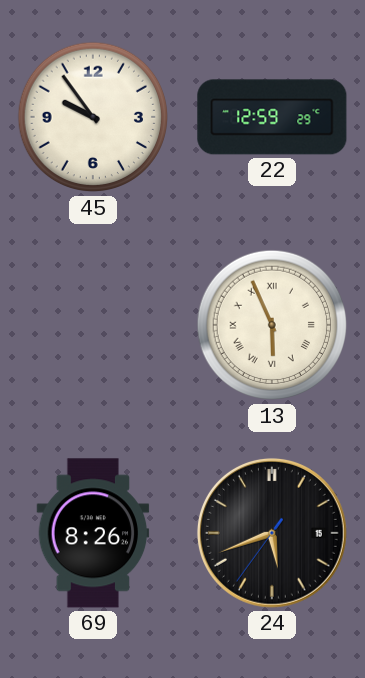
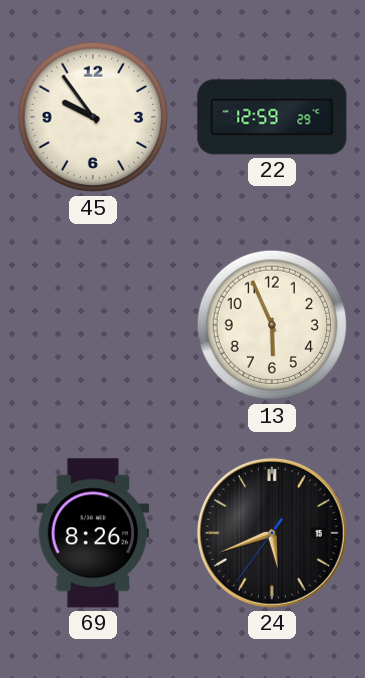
13 numerals: Roman -> Arabic (272, 325)
